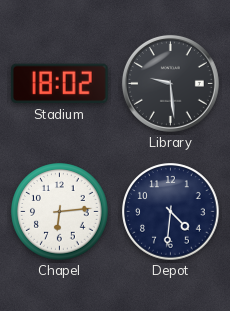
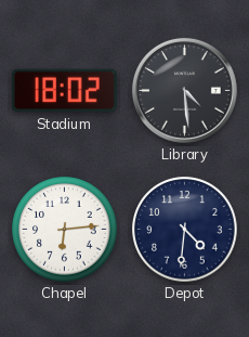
Library: 9:29 -> 4:29 (184, 90)
